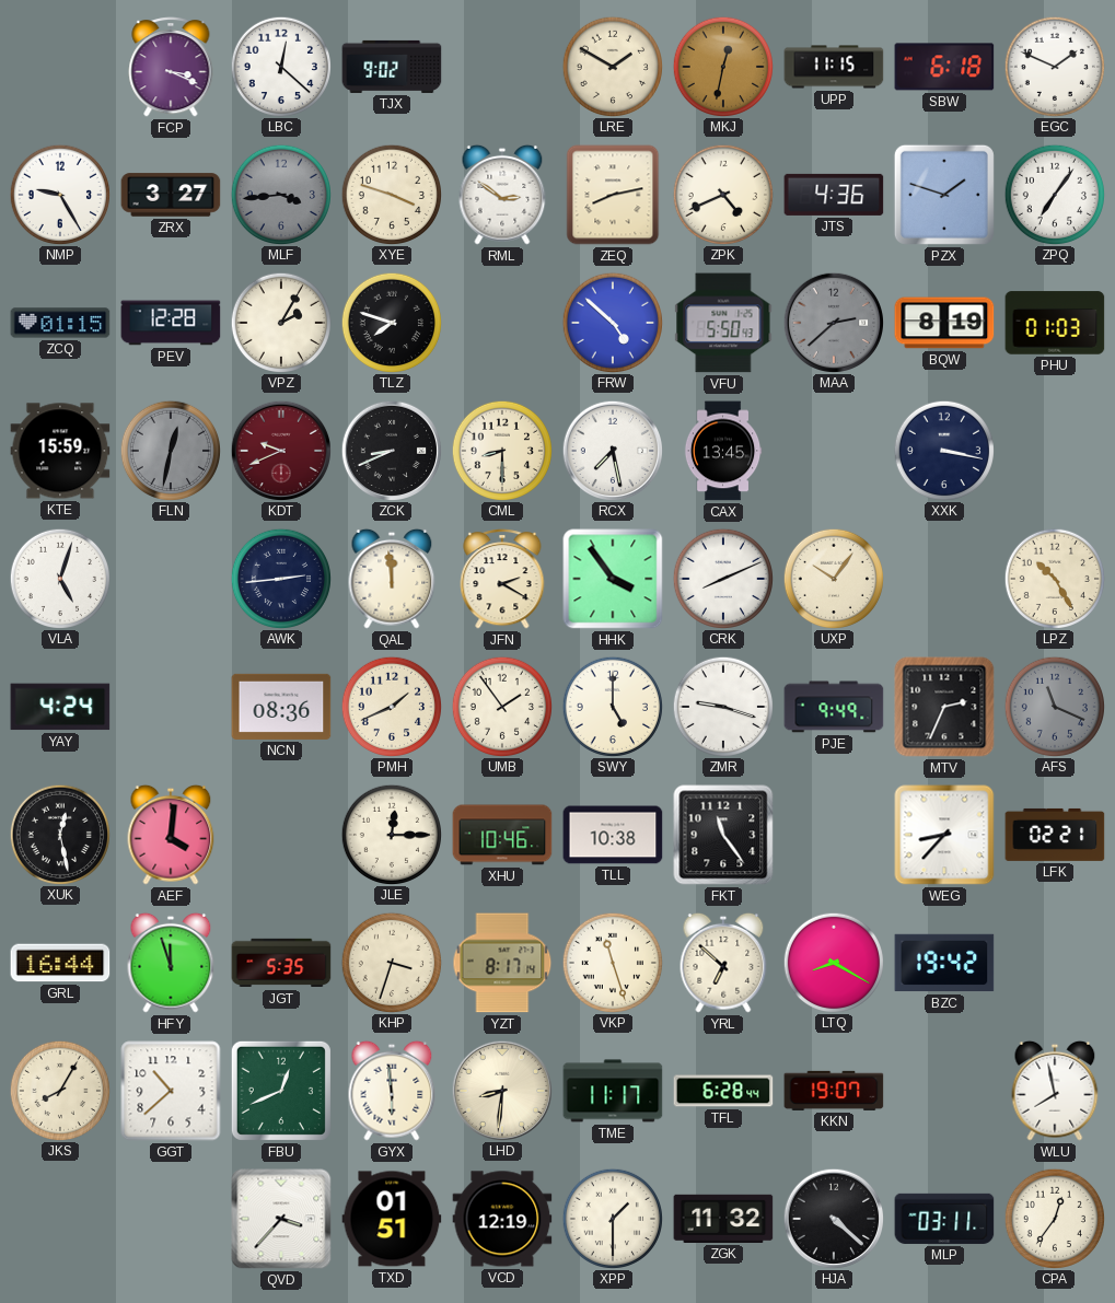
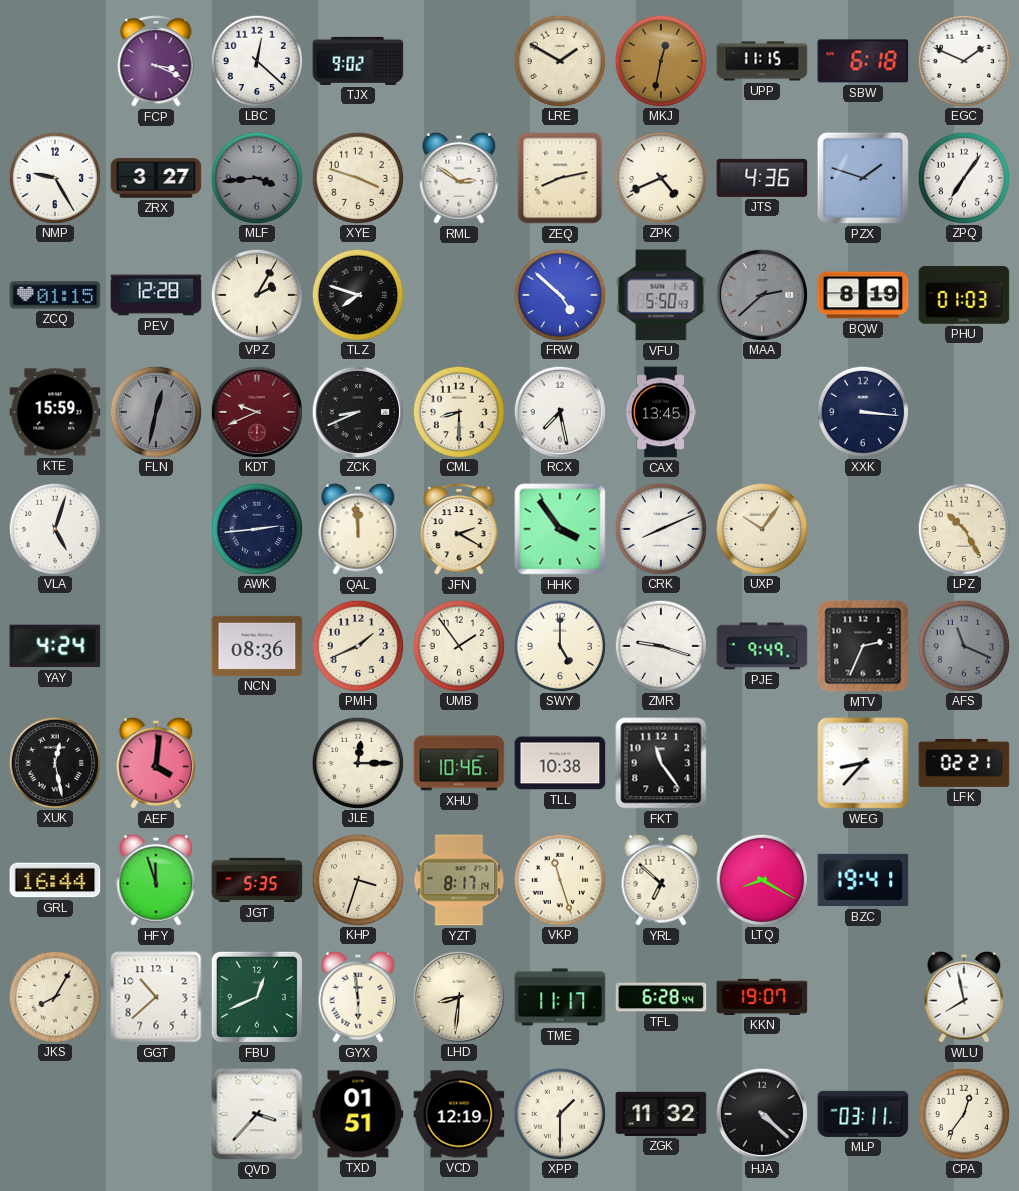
XXK: 3:17 -> 3:16 (862, 411)
BZC: 19:42 -> 19:41 (863, 880)
